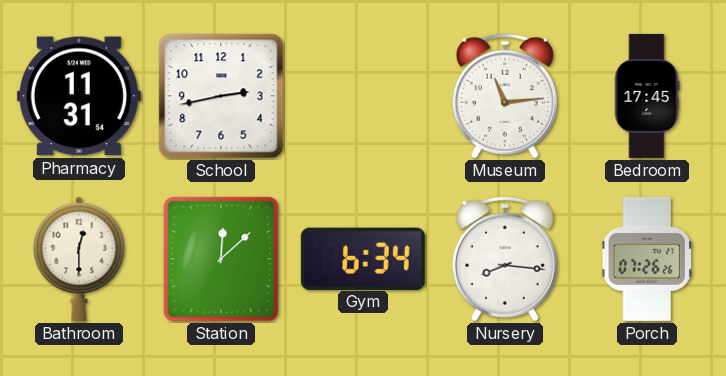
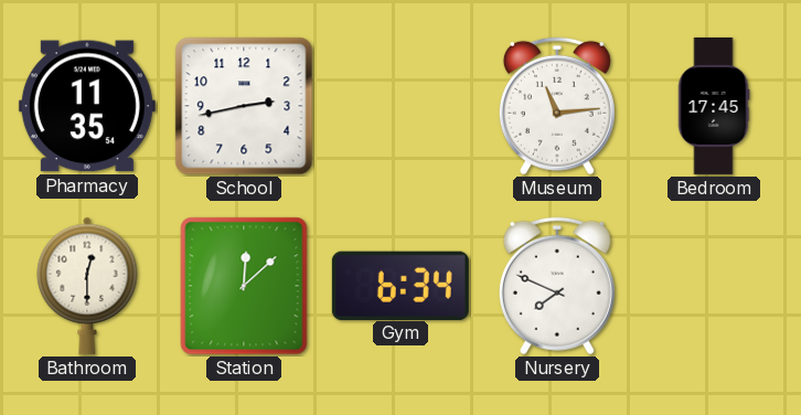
Pharmacy: 11:31 -> 11:35 (87, 106)
Nursery: 8:16 -> 7:49 (557, 286)
Porch: 07:26 -> none (647, 259)
